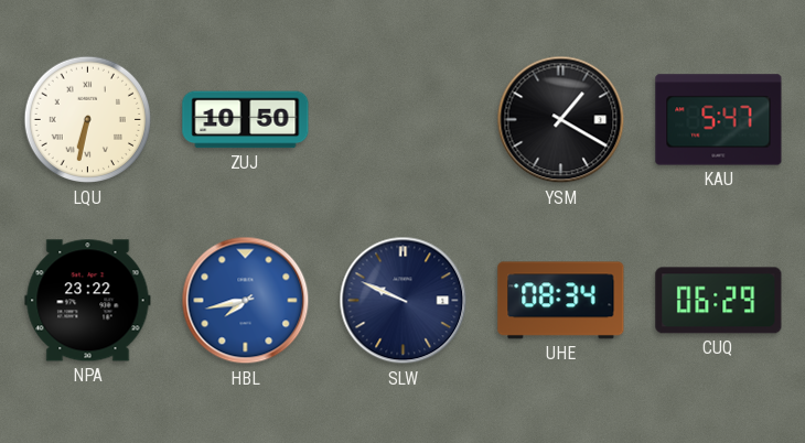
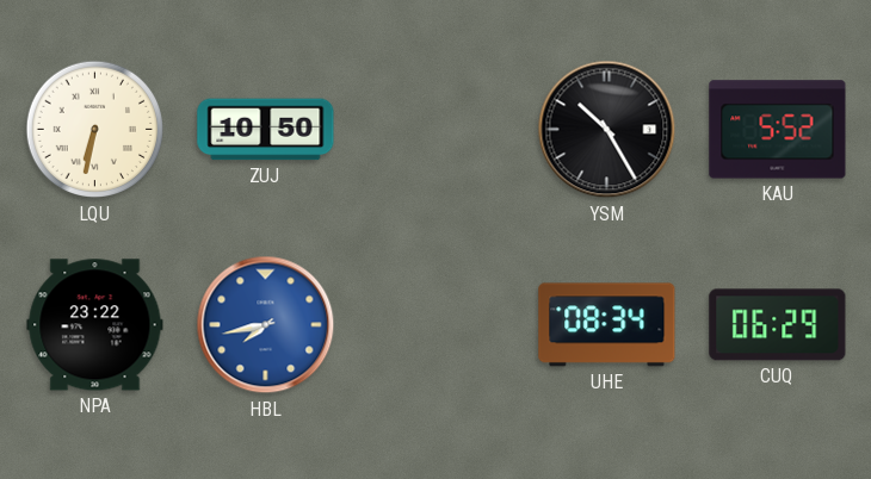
YSM: 1:20 -> 10:25 (607, 130)
KAU: 5:47 -> 5:52 (778, 130)
SLW: 9:49 -> none (404, 301)
